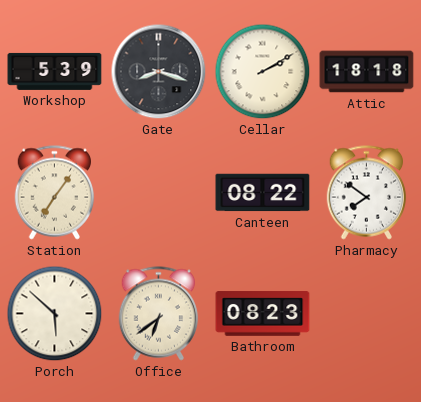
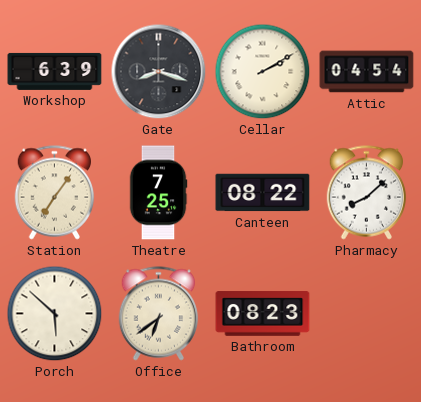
Workshop: 5:39 -> 6:39 (55, 71)
Attic: 18:18 -> 04:54 (367, 72)
Theatre: none -> 7:25 (158, 193)
Pharmacy: 7:51 -> 8:08 (367, 193)
